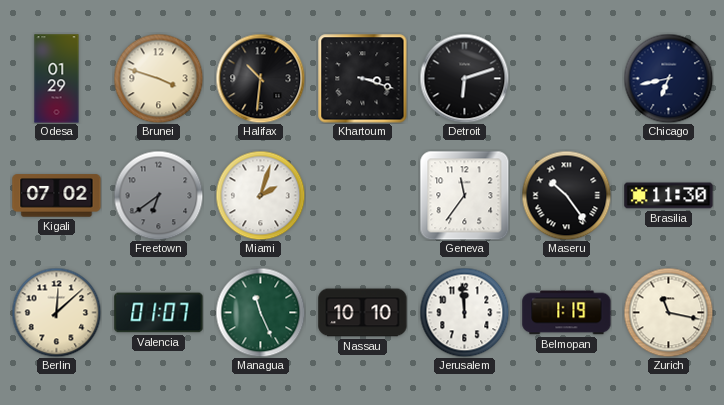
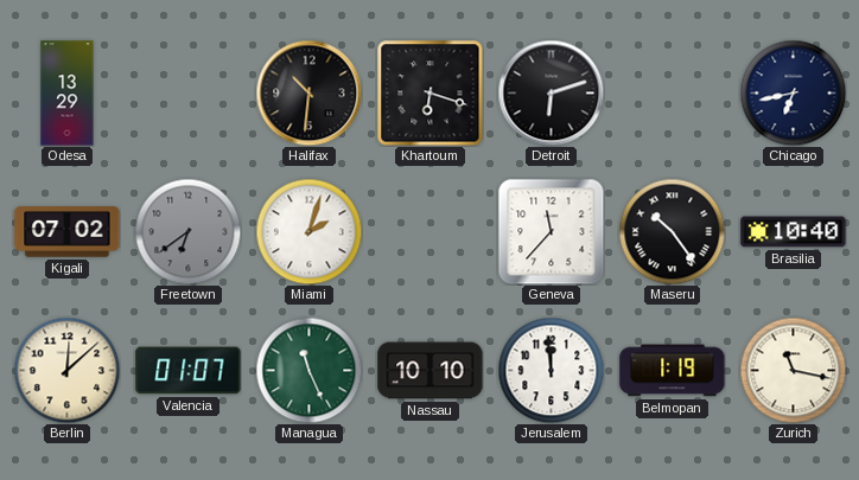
Odesa: 01:29 -> 13:29 (68, 94)
Brunei: 3:48 -> none (158, 78)
Khartoum: 3:18 -> 6:18 (430, 92)
Geneva: 11:36 -> 11:37 (551, 231)
Brasilia: 11:30 -> 10:40 (794, 232)
